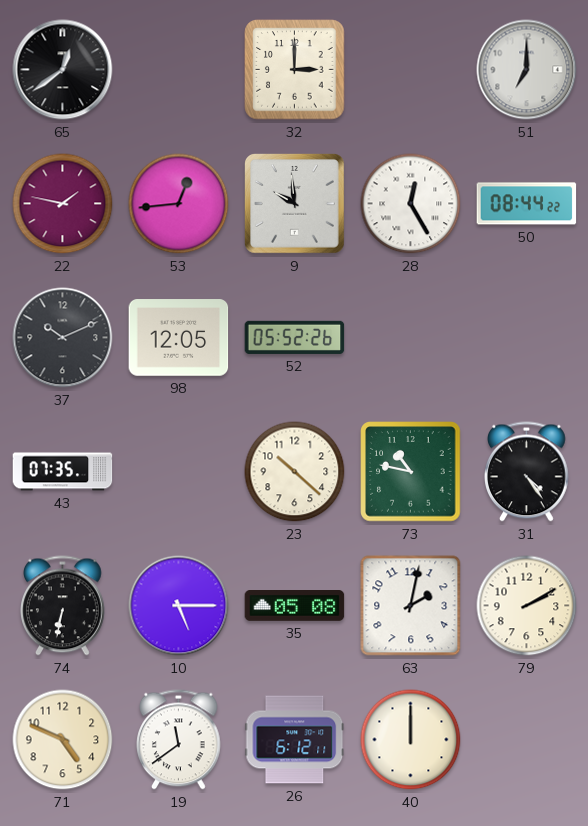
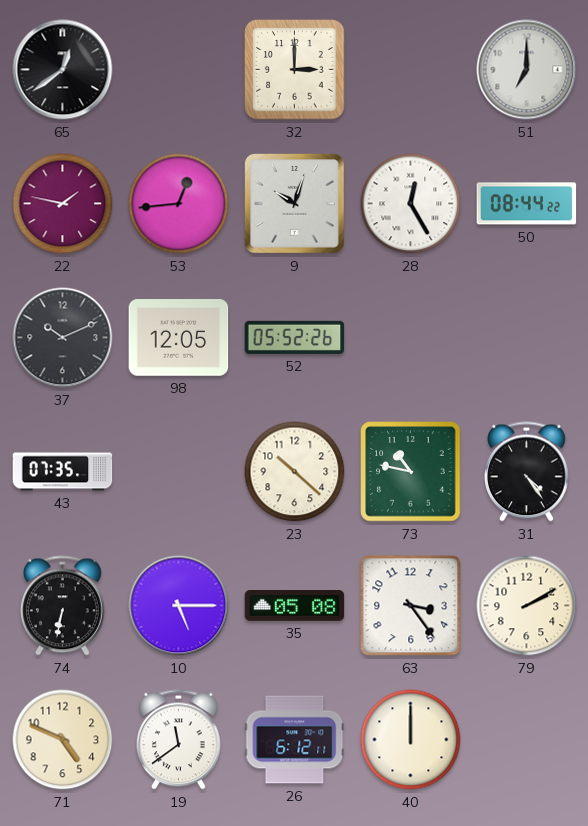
9: 9:59 -> 10:03 (295, 204)
63: 2:02 -> 3:24 (411, 606)
